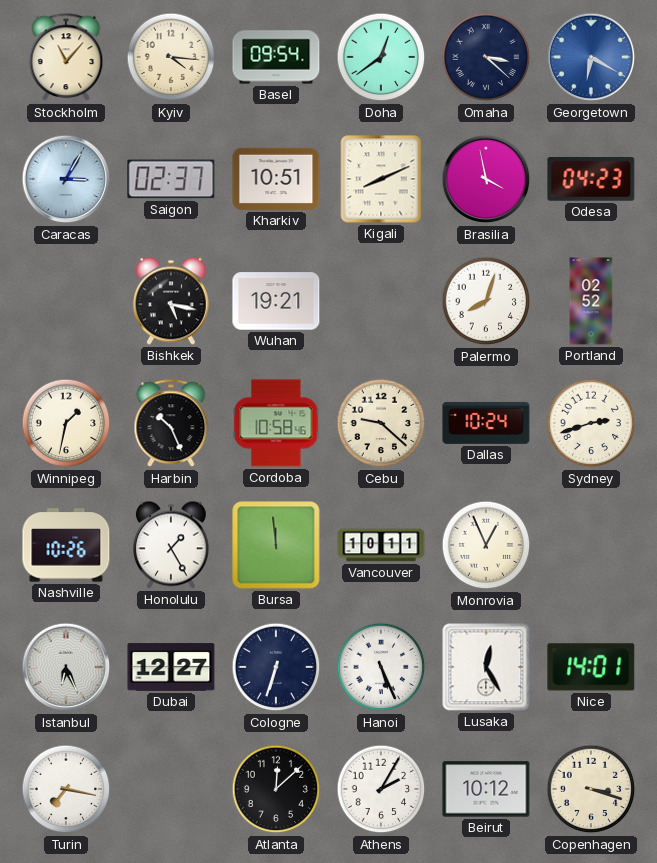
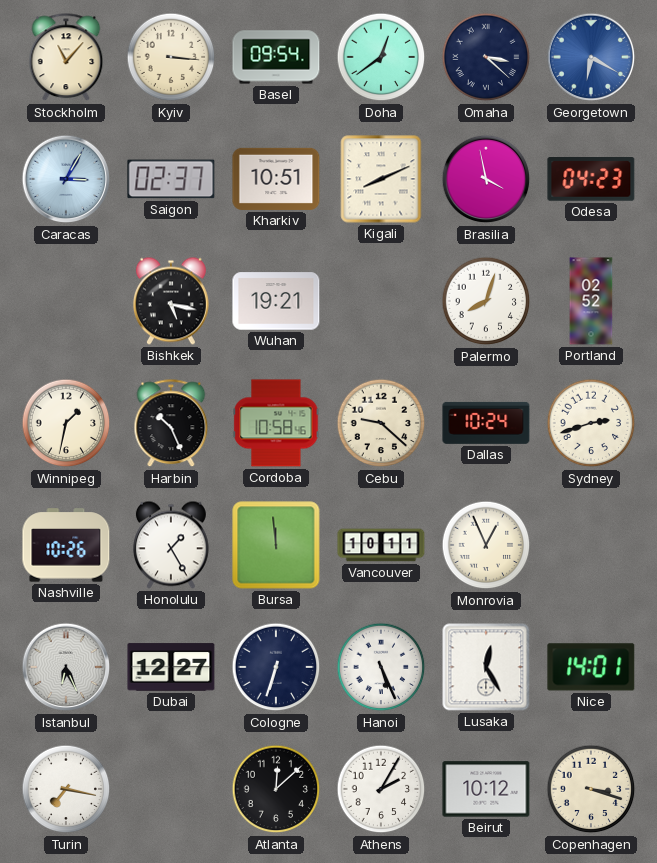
Kyiv: 4:16 -> 3:16 (171, 57)
